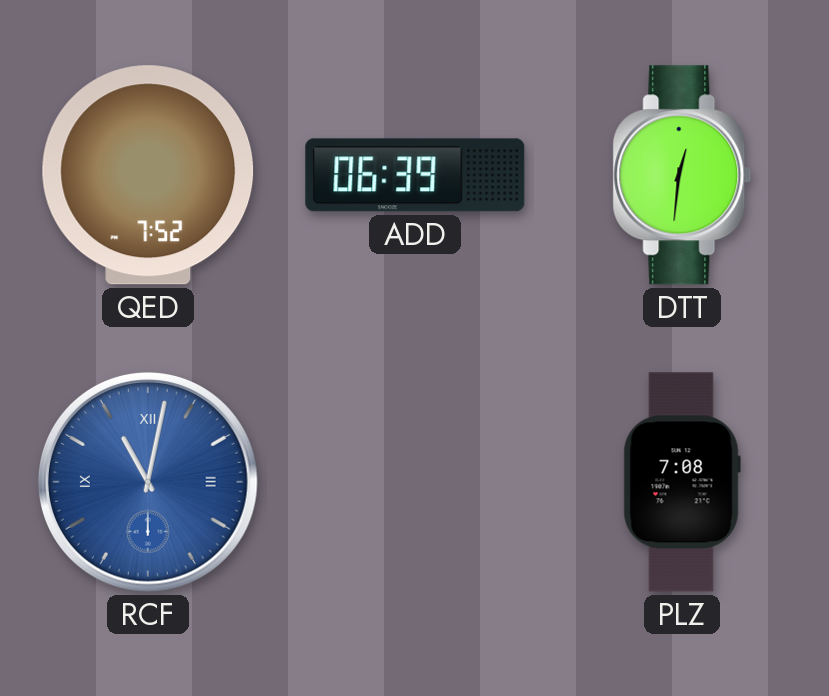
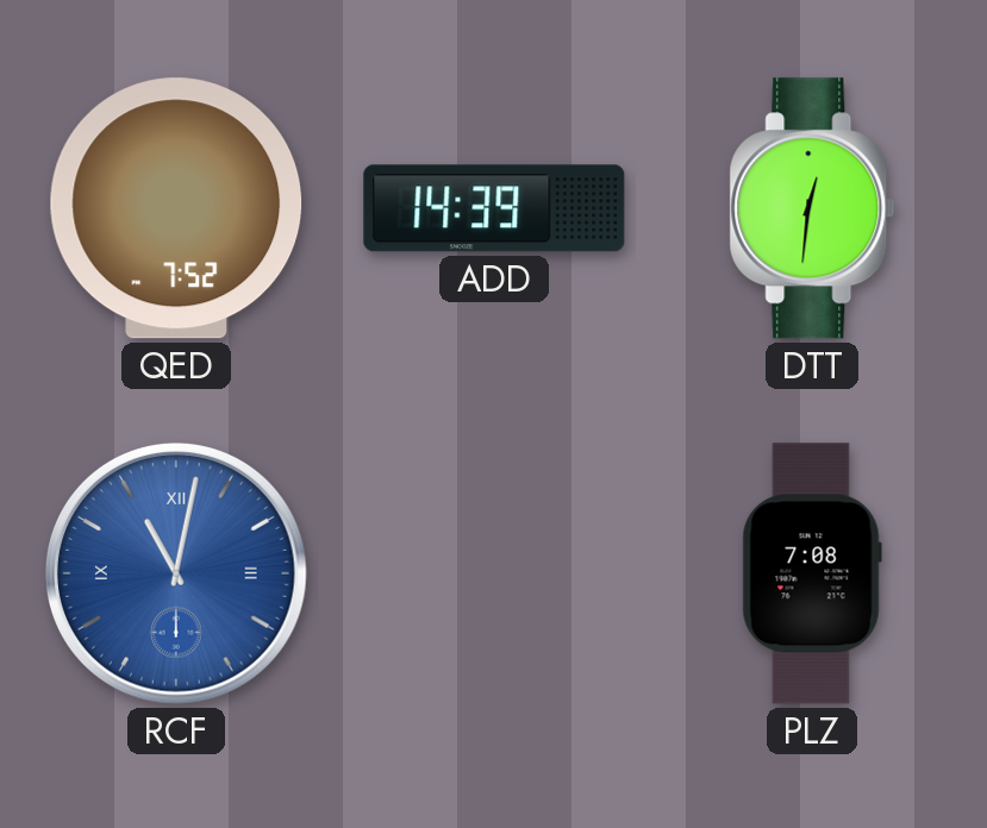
ADD: 06:39 -> 14:39 (494, 208)
